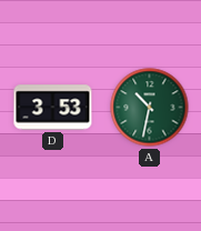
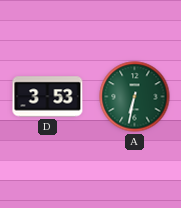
A: 10:32 -> 6:32 (135, 97)
